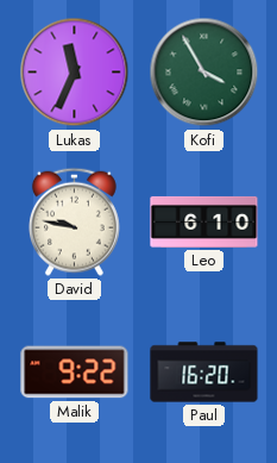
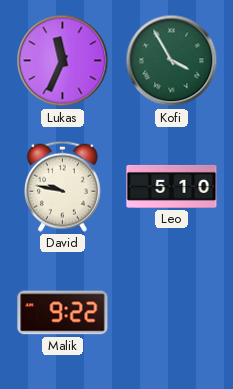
Leo: 6:10 -> 5:10 (172, 186)
Paul: 16:20 -> none (204, 373)
